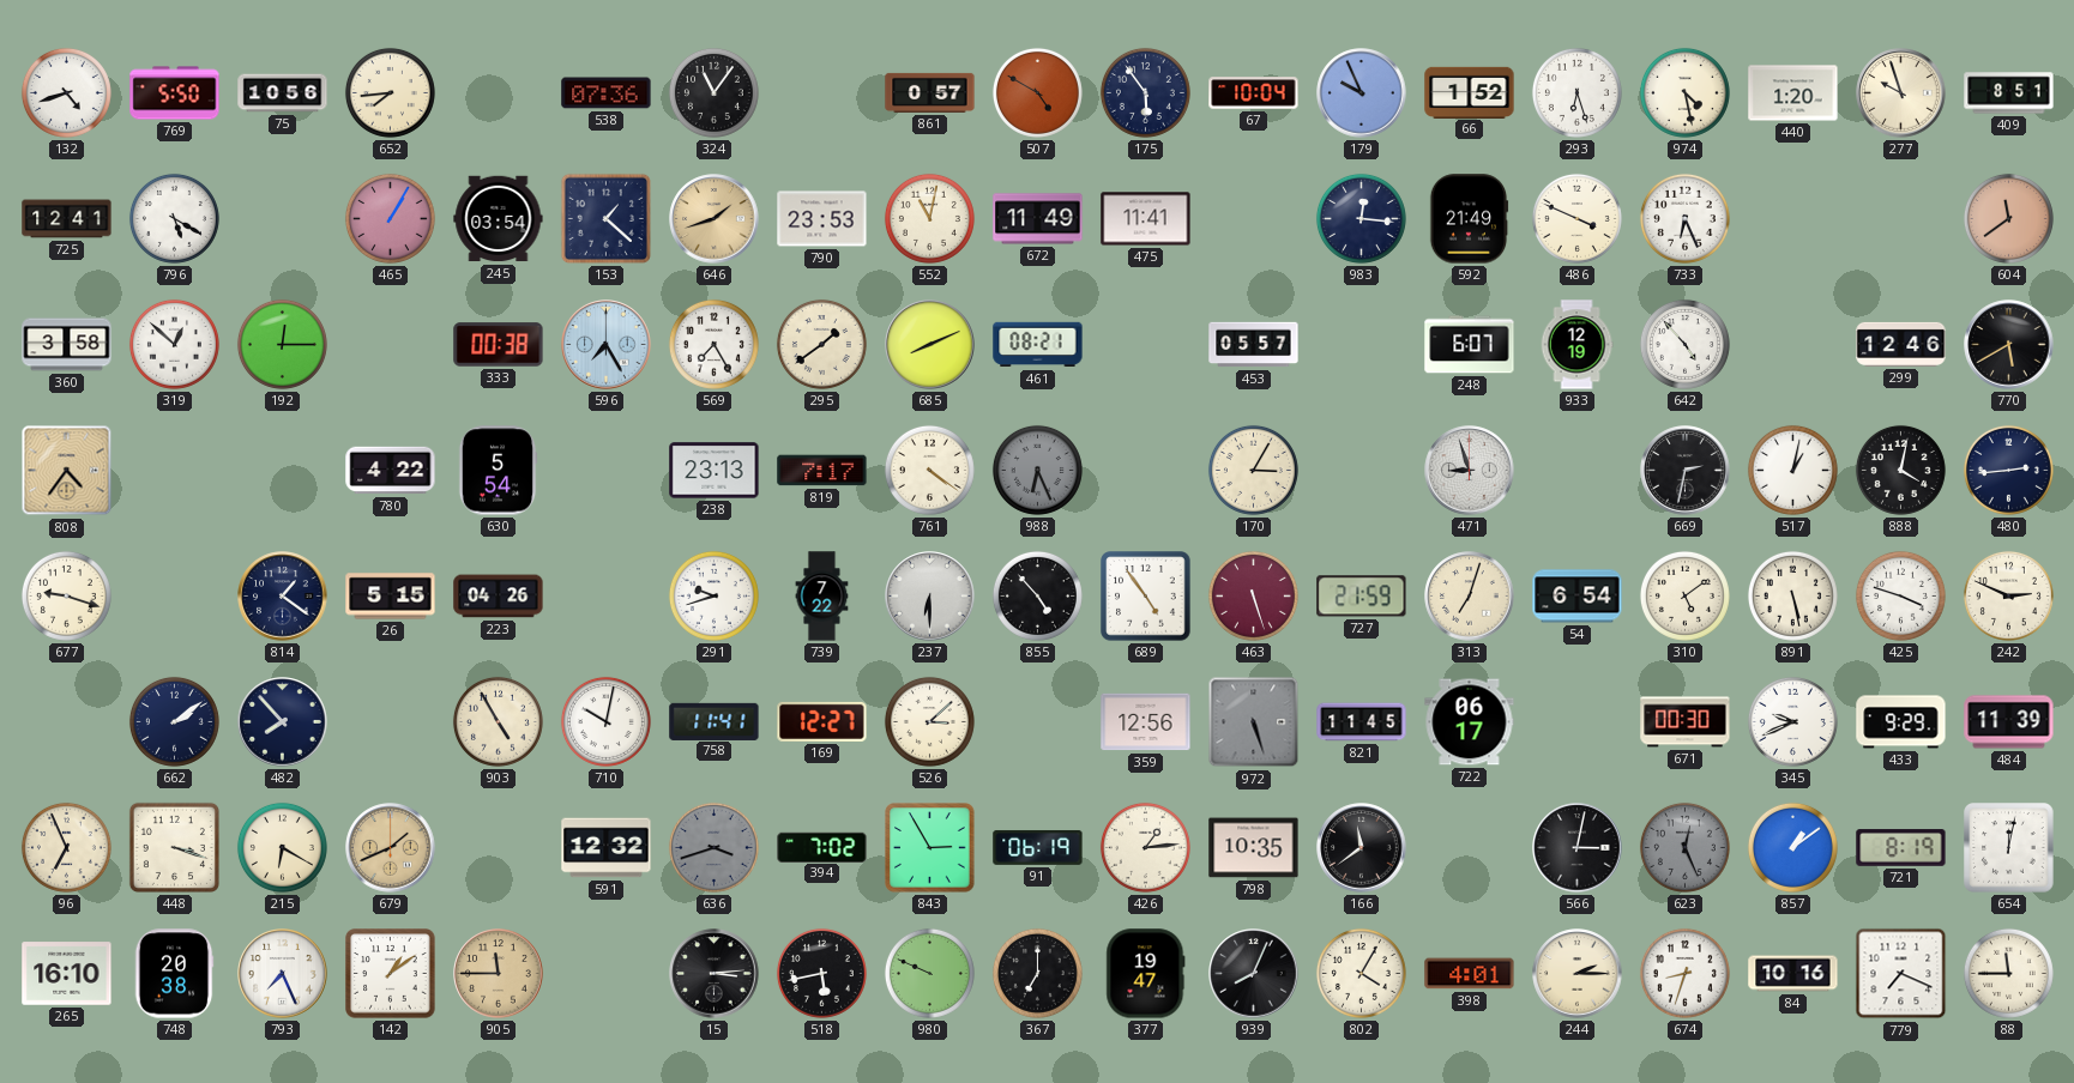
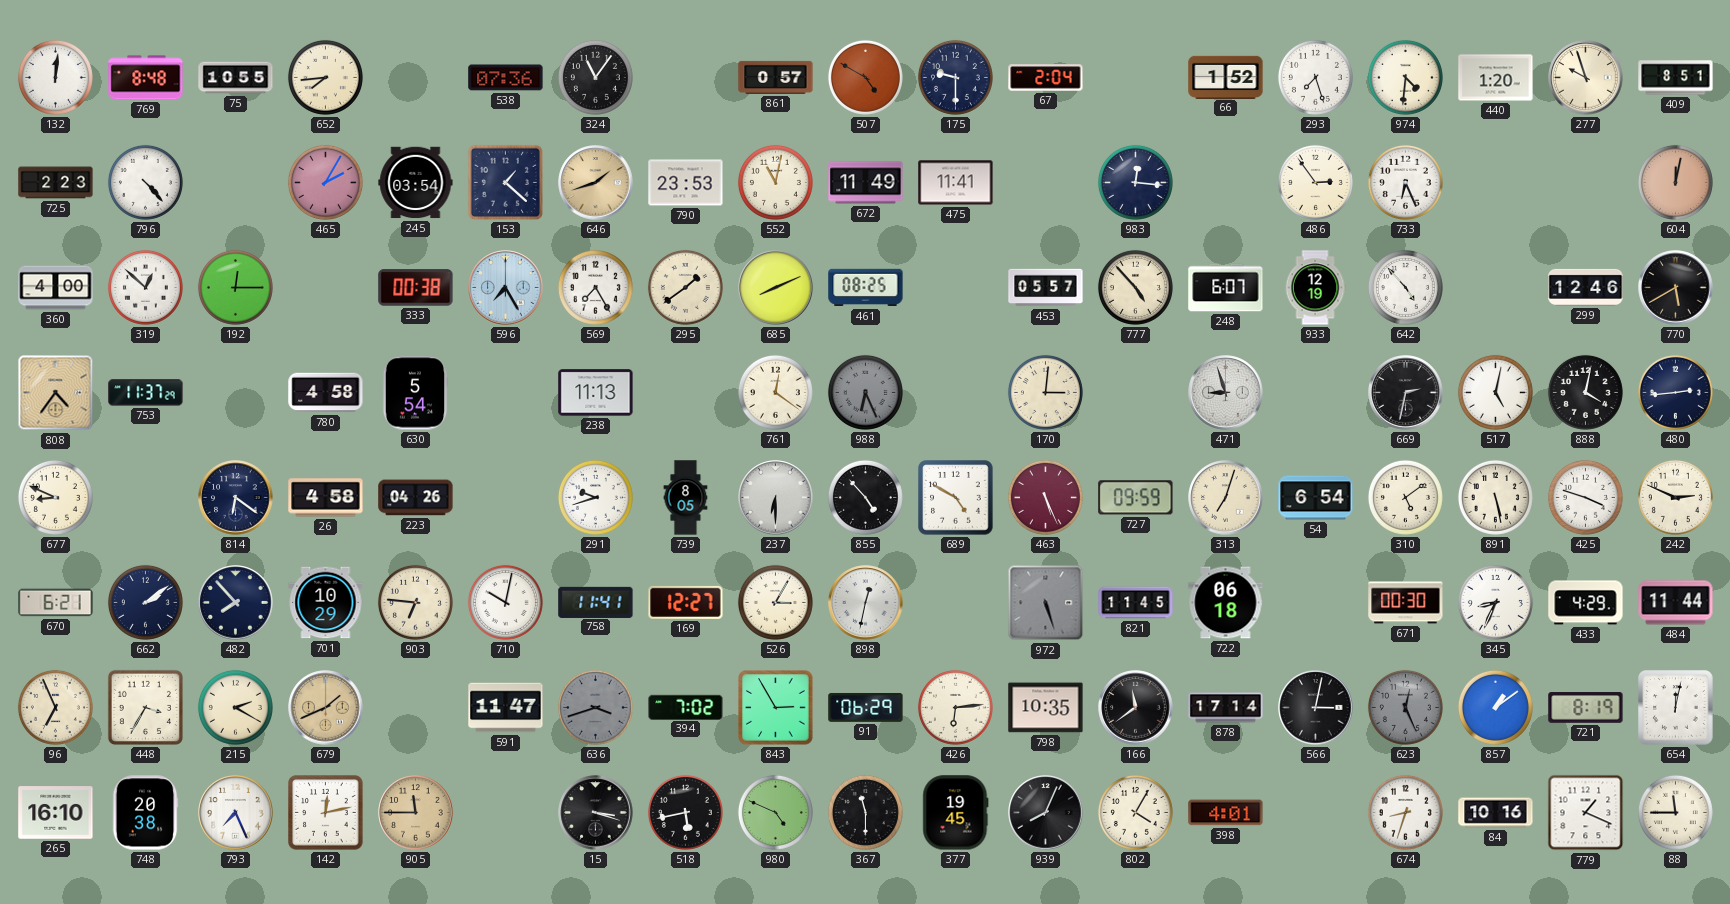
132: 4:42 -> 12:01 (55, 77)
769: 5:50 -> 8:48 (146, 78)
75: 10:56 -> 10:55 (236, 78)
175: 5:54 -> 9:30 (955, 77)
67: 10:04 -> 2:04 (1046, 78)
179: 9:56 -> none (1362, 93)
293: 6:27 -> 7:27 (1315, 77)
974: 4:28 -> 4:31 (1405, 77)
725: 12:41 -> 2:23 (56, 183)
796: 5:20 -> 4:23 (145, 182)
465: 1:05 -> 2:05 (325, 182)
592: 21:49 -> none (1469, 219)
486: 3:49 -> 2:54 (1315, 182)
604: 11:39 -> 12:02 (1675, 182)
360: 3:58 -> 4:00 (56, 288)
461: 08:21 -> 08:25 (866, 288)
777: none -> 4:53 (1135, 287)
753: none -> 11:37 (146, 393)
780: 4:22 -> 4:58 (326, 393)
238: 23:13 -> 11:13 (596, 393)
819: 7:17 -> none (822, 471)
761: 4:21 -> 12:21 (775, 392)
170: 3:05 -> 3:01 (1045, 392)
517: 1:02 -> 5:02 (1495, 392)
677: 9:18 -> 8:49 (55, 497)
814: 1:21 -> 6:21 (236, 498)
26: 5:15 -> 4:58 (326, 498)
739: 7:22 -> 8:05 (686, 498)
689: 4:54 -> 4:50 (956, 498)
463: 5:27 -> 5:26 (1045, 497)
727: 21:59 -> 09:59 (1136, 498)
670: none -> 6:21 (56, 603)
701: none -> 10:29 (326, 603)
903: 4:55 -> 6:46 (415, 602)
526: 3:08 -> 3:05 (775, 602)
898: none -> 12:32 (866, 603)
359: 12:56 -> none (1146, 722)
722: 06:17 -> 06:18 (1226, 603)
345: 9:41 -> 8:34 (1495, 602)
433: 9:29 -> 4:29 (1586, 603)
484: 11:39 -> 11:44 (1676, 603)
448: 3:18 -> 3:35 (145, 707)
215: 6:20 -> 2:20 (235, 707)
591: 12:32 -> 11:47 (506, 708)
91: 06:19 -> 06:29 (866, 707)
426: 1:14 -> 6:14 (955, 707)
878: none -> 17:14 (1226, 708)
142: 1:09 -> 12:13 (326, 813)
15: 3:14 -> 3:18 (596, 813)
980: 9:49 -> 4:49 (775, 812)
367: 7:00 -> 11:30 (865, 812)
377: 19:47 -> 19:45 (956, 813)
244: 2:15 -> none (1578, 974)
779: 7:19 -> 1:19 (1586, 813)
